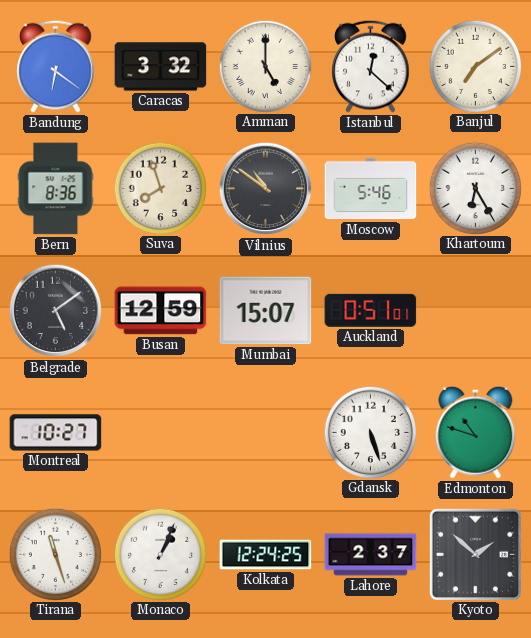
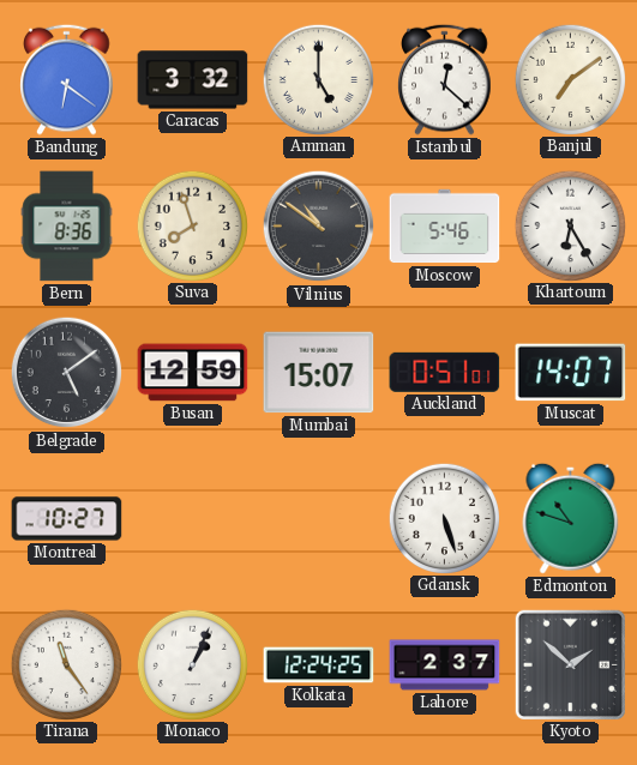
Muscat: none -> 14:07 (571, 373)
Tirana: 11:27 -> 11:24 (66, 664)
